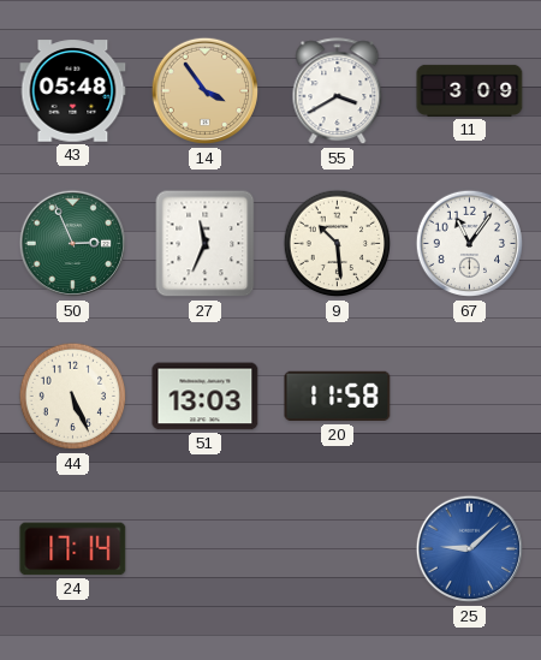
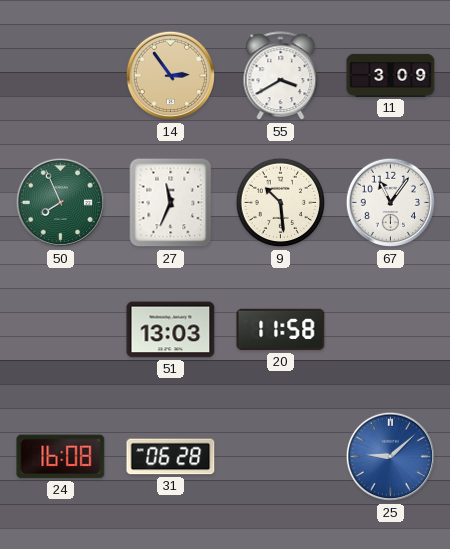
43: 05:48 -> none (73, 91)
14: 3:54 -> 2:54 (171, 76)
50: 2:56 -> 7:56 (61, 203)
44: 5:26 -> none (73, 397)
24: 17:14 -> 16:08 (61, 457)
31: none -> 06:28 (171, 457)
